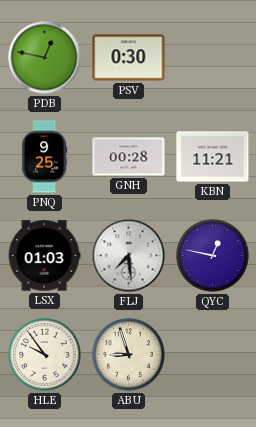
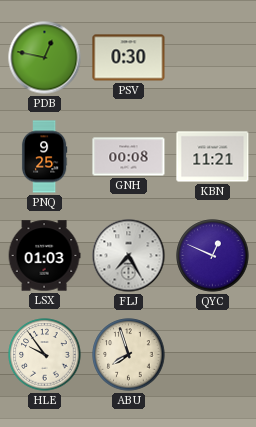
GNH: 00:28 -> 00:08 (129, 157)
FLJ: 7:29 -> 7:25 (129, 256)
QYC: 12:47 -> 12:49 (213, 256)
ABU: 8:57 -> 7:57 (129, 355)
